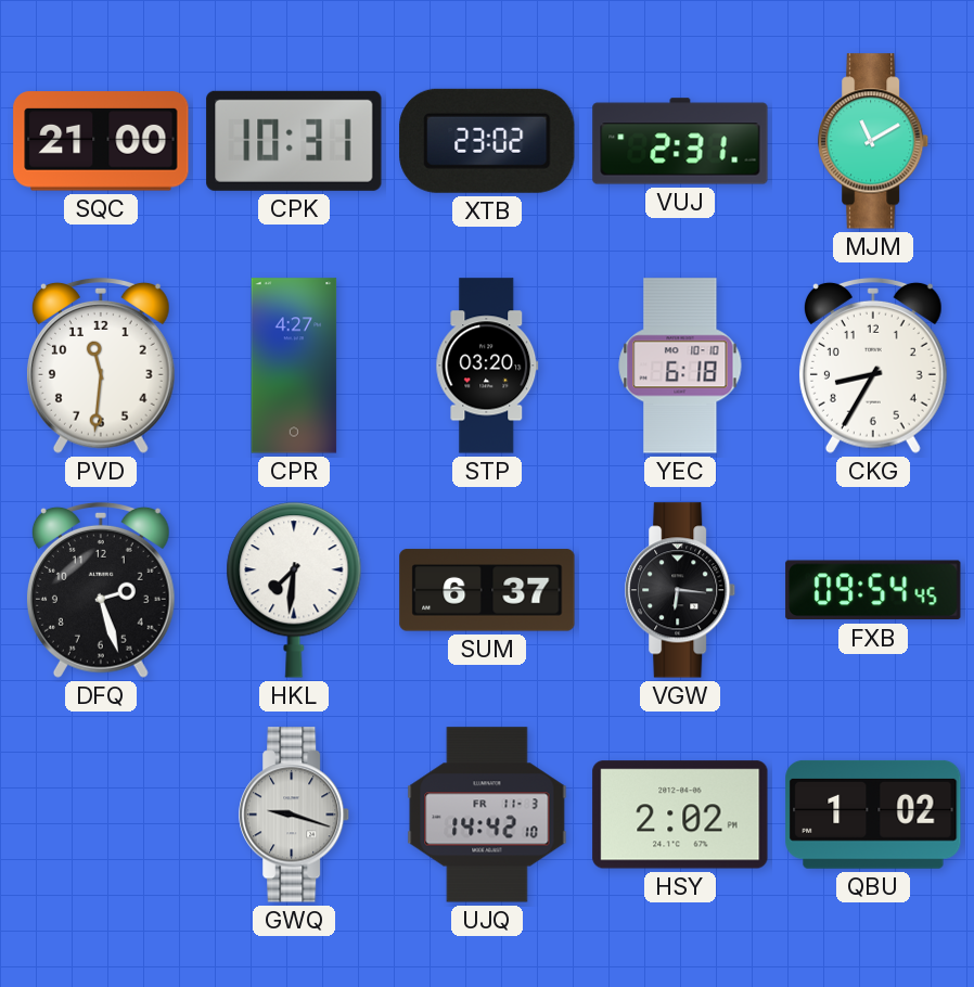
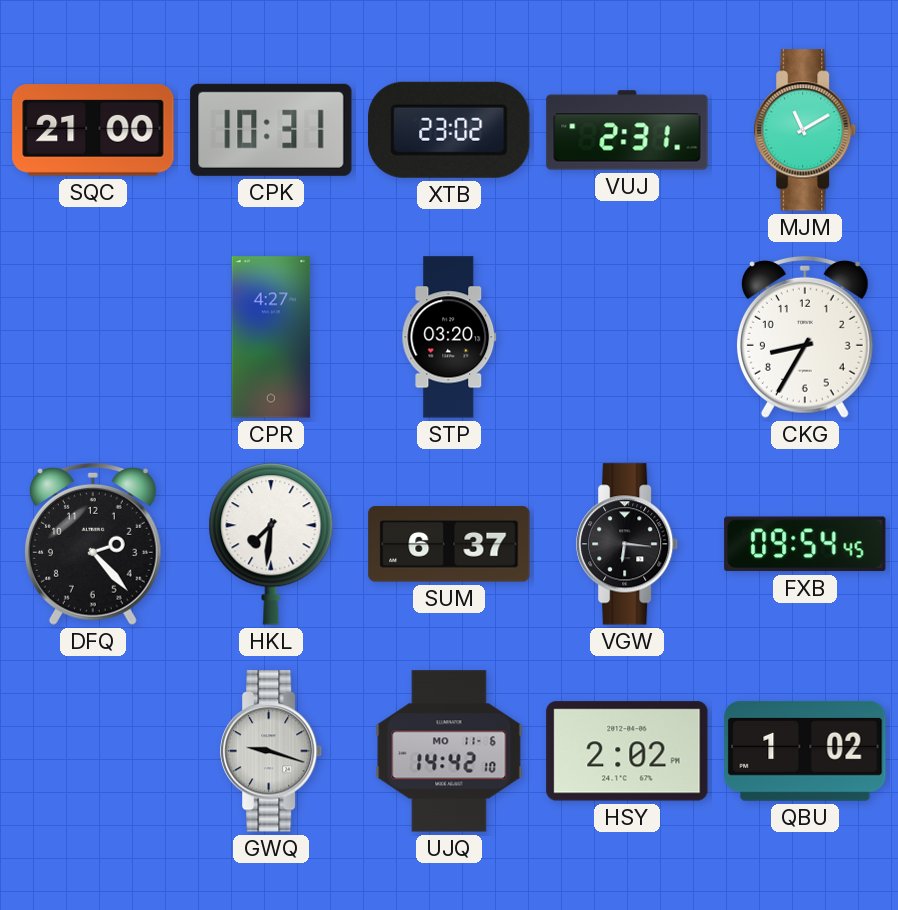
PVD: 11:31 -> none (101, 366)
YEC: 6:18 -> none (680, 366)
DFQ: 2:27 -> 2:23 (93, 544)
UJQ date: FR 11-3 -> MO 11-6 (449, 751)
